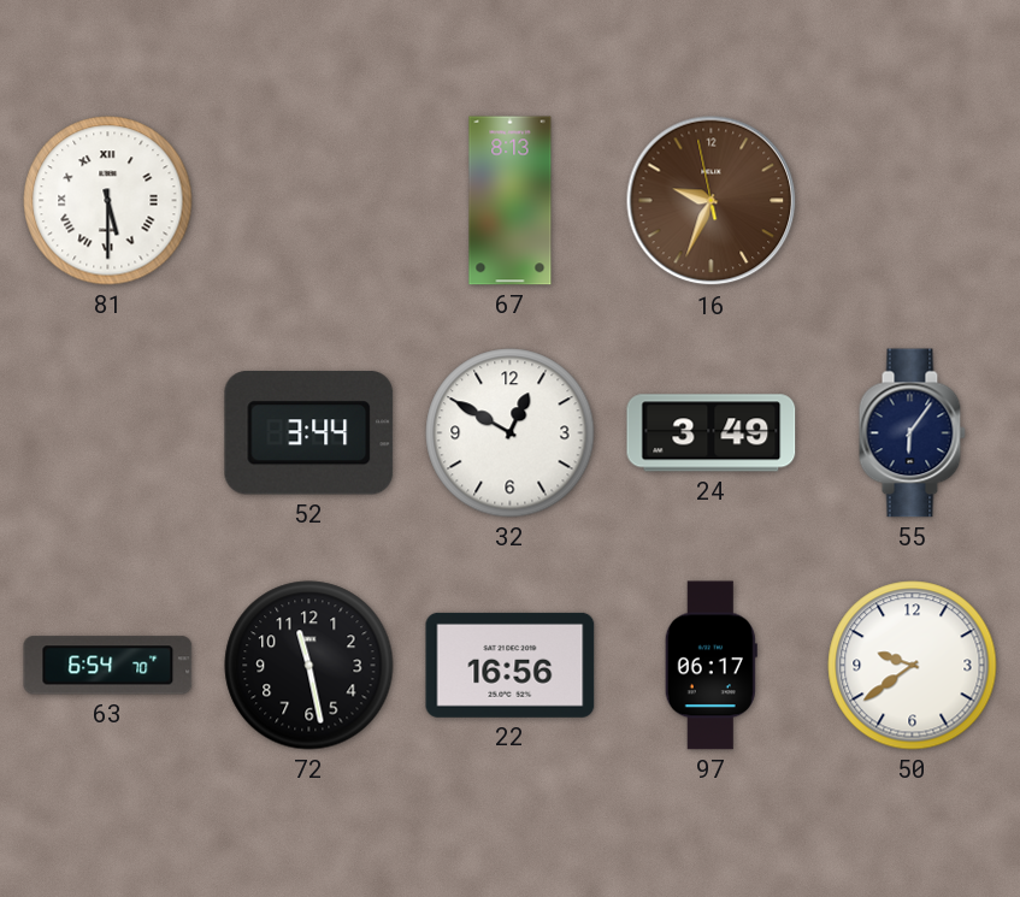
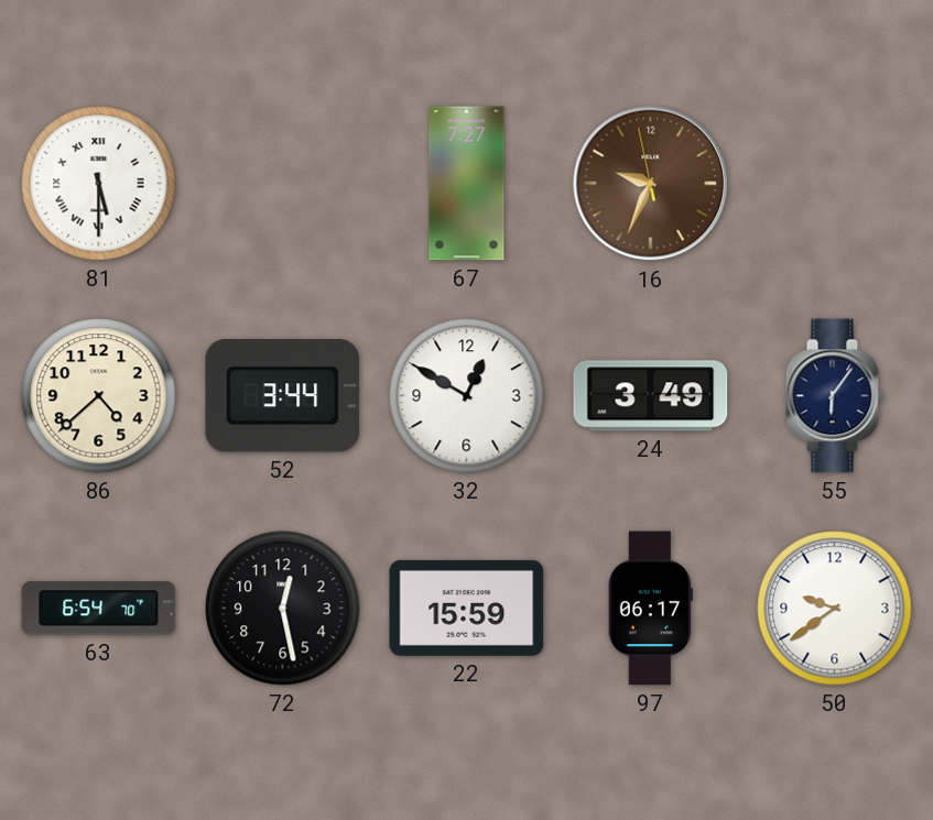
67: 8:13 -> 7:27 (467, 184)
86: none -> 4:38 (99, 396)
72: 11:28 -> 12:28 (283, 609)
22: 16:56 -> 15:59 (467, 608)
